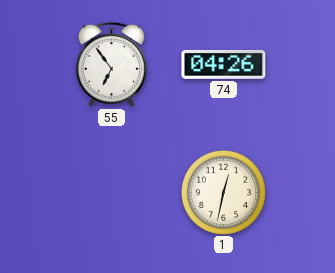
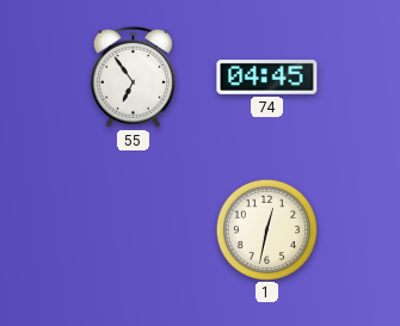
74: 04:26 -> 04:45 (267, 76)
